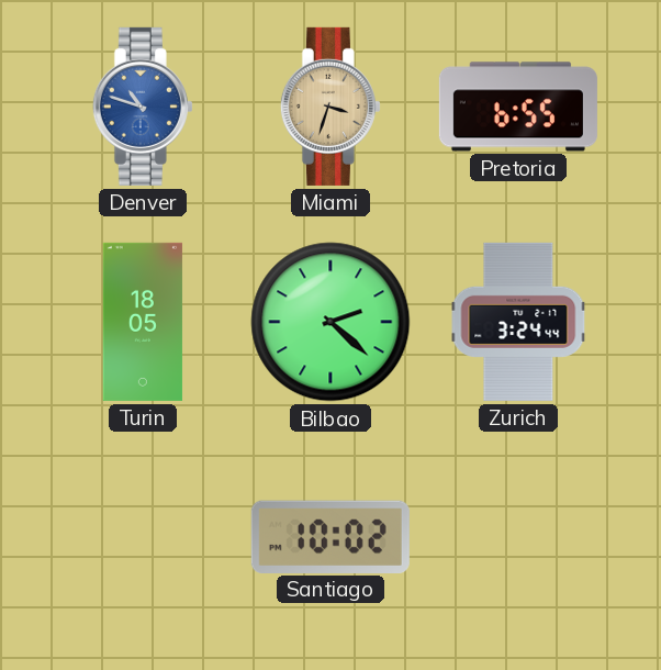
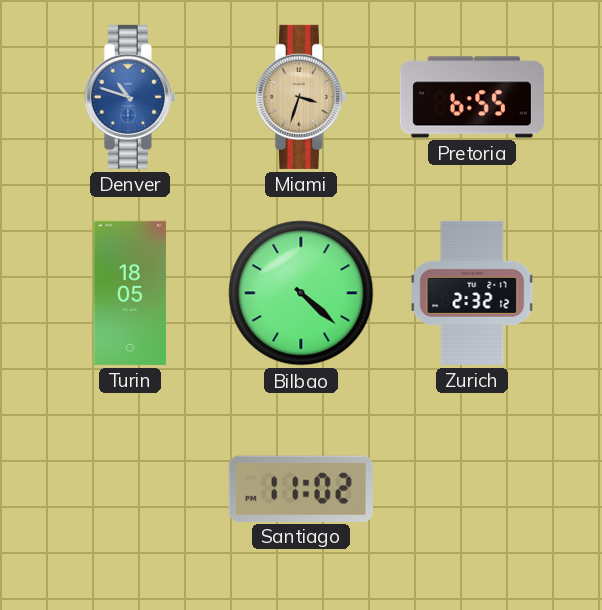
Bilbao: 2:22 -> 4:22 (301, 293)
Zurich: 3:24 -> 2:32 (472, 293)
Santiago: 10:02 -> 11:02 (301, 488)
